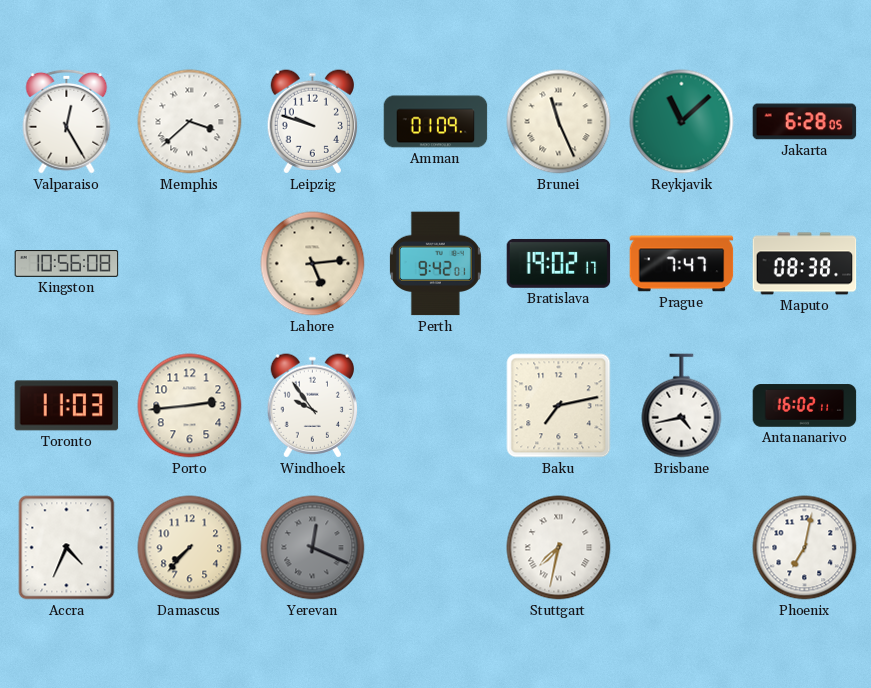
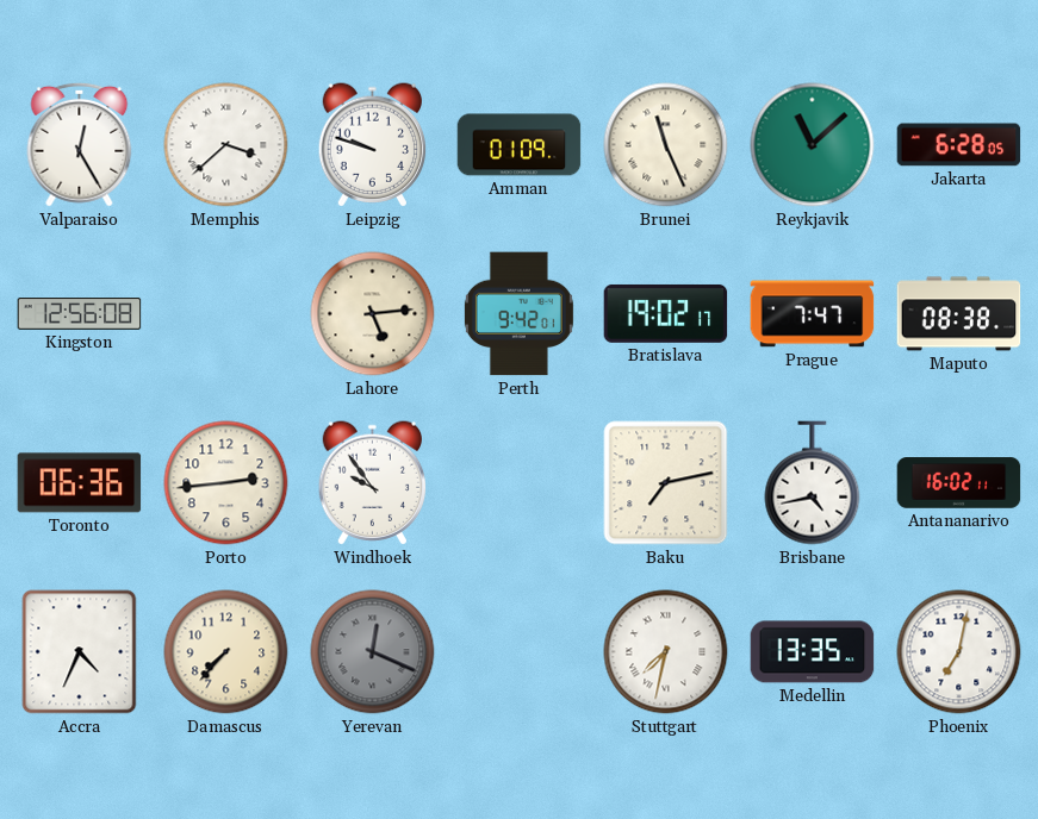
Kingston: 10:56 -> 12:56 (80, 314)
Toronto: 11:03 -> 06:36 (80, 483)
Medellin: none -> 13:35 (813, 652)
